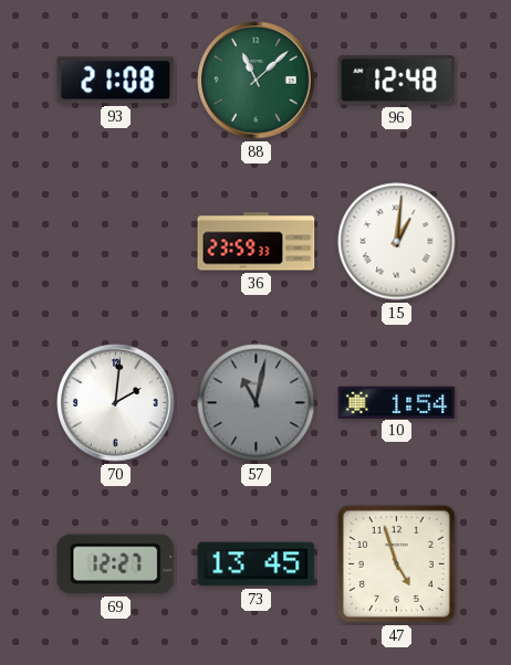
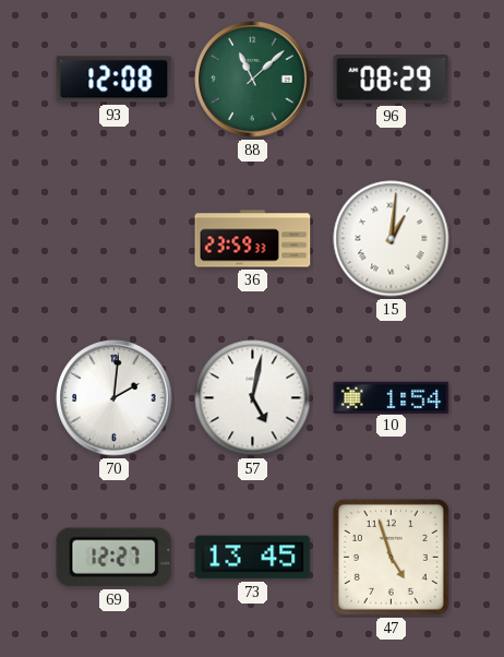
93: 21:08 -> 12:08 (115, 80)
96: 12:48 -> 08:29 (392, 80)
57: 11:02 -> 5:02 (253, 398)
57 dial: grey -> white (253, 398)
